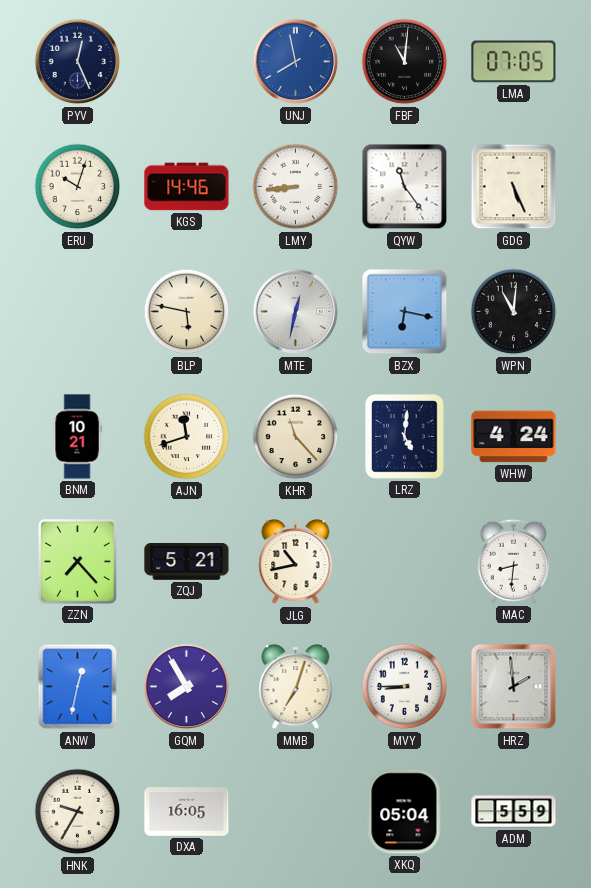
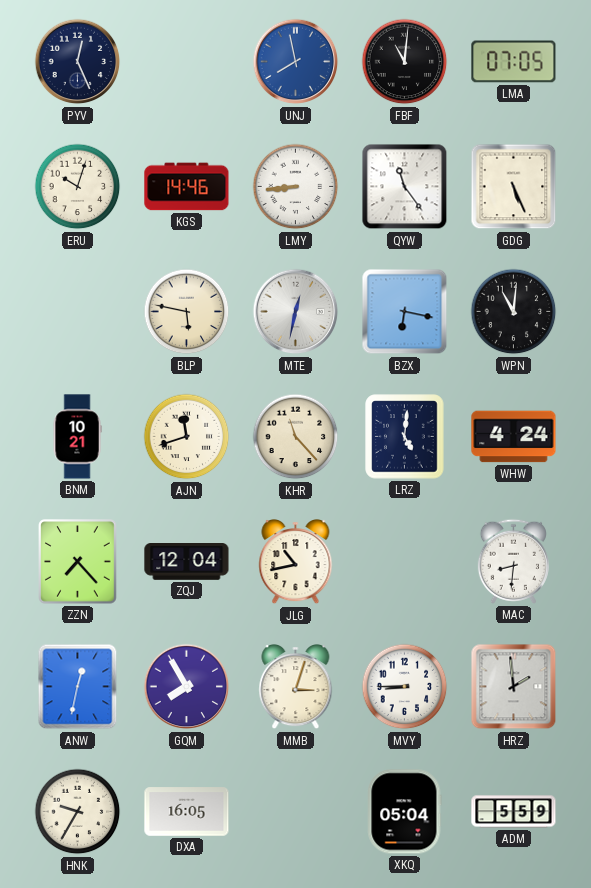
ZQJ: 5:21 -> 12:04 (187, 562)
MMB: 7:03 -> 3:03 (296, 688)
